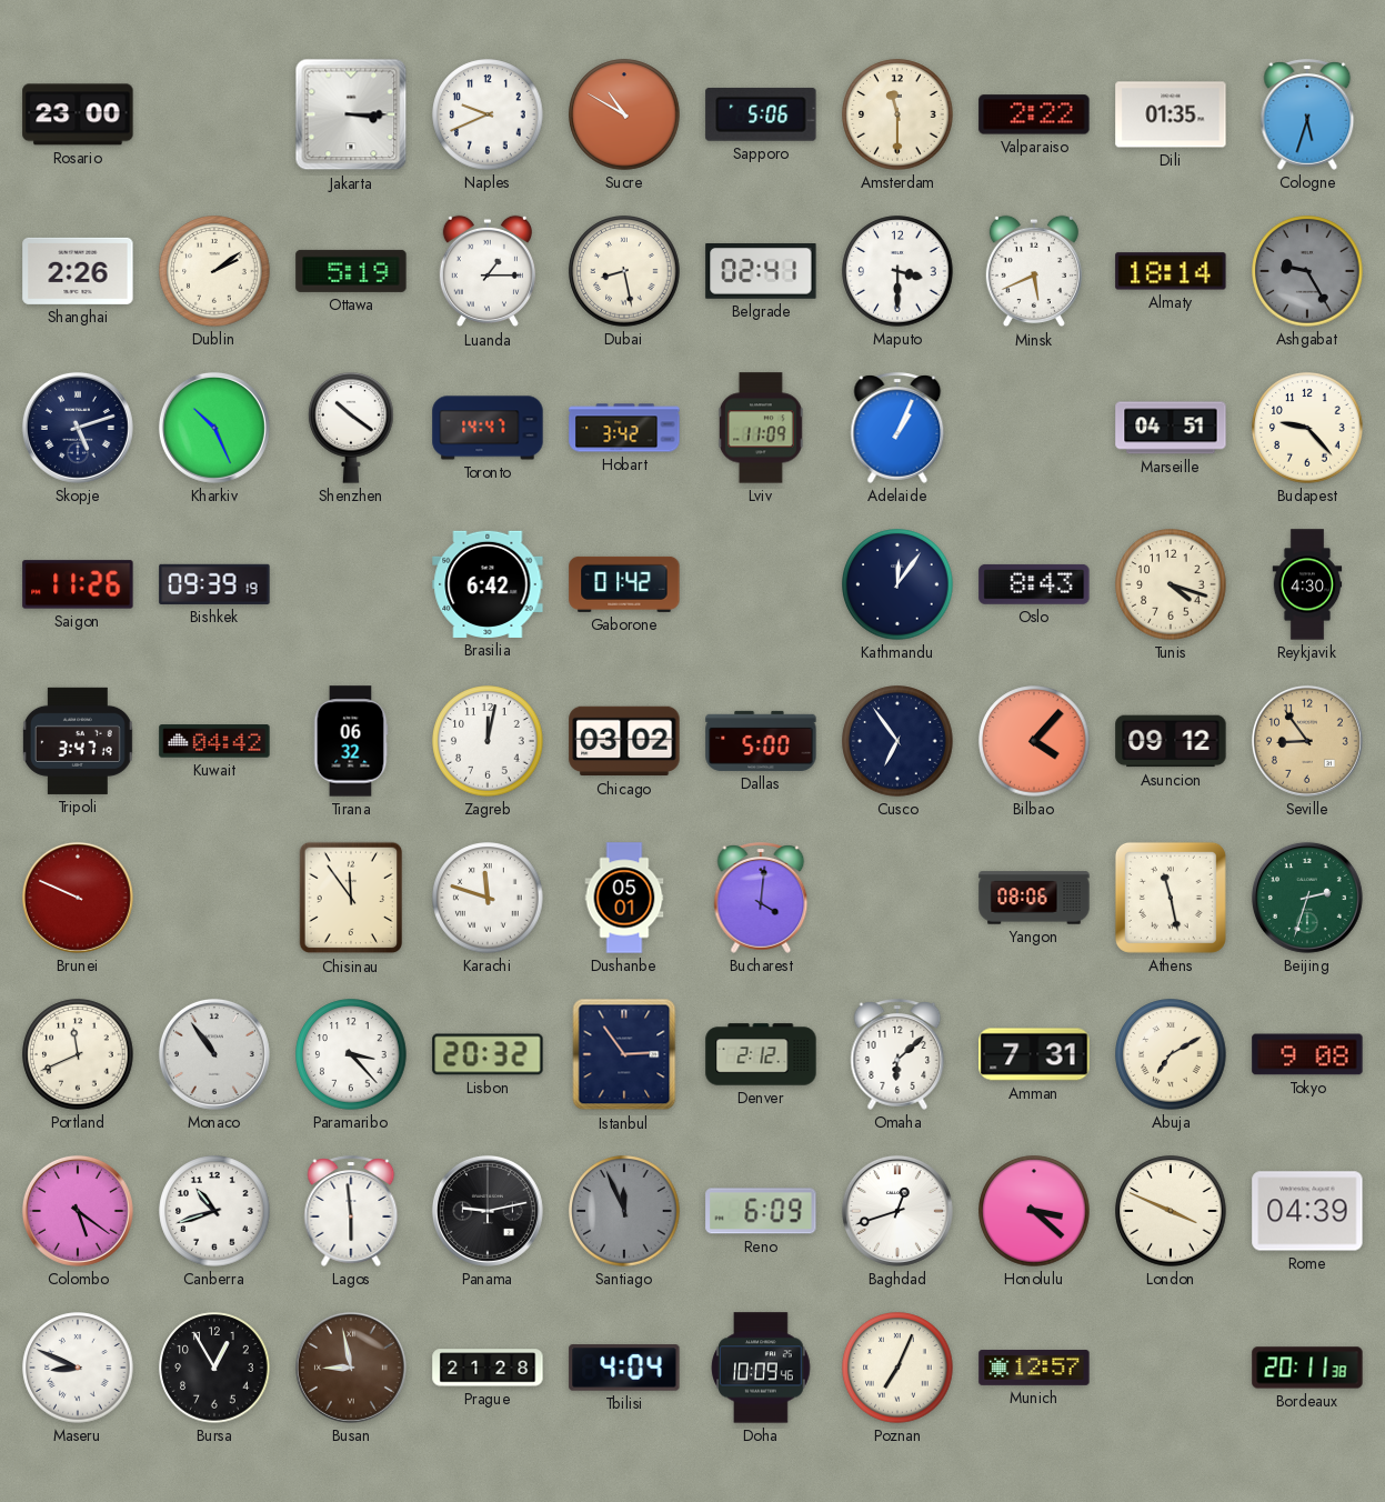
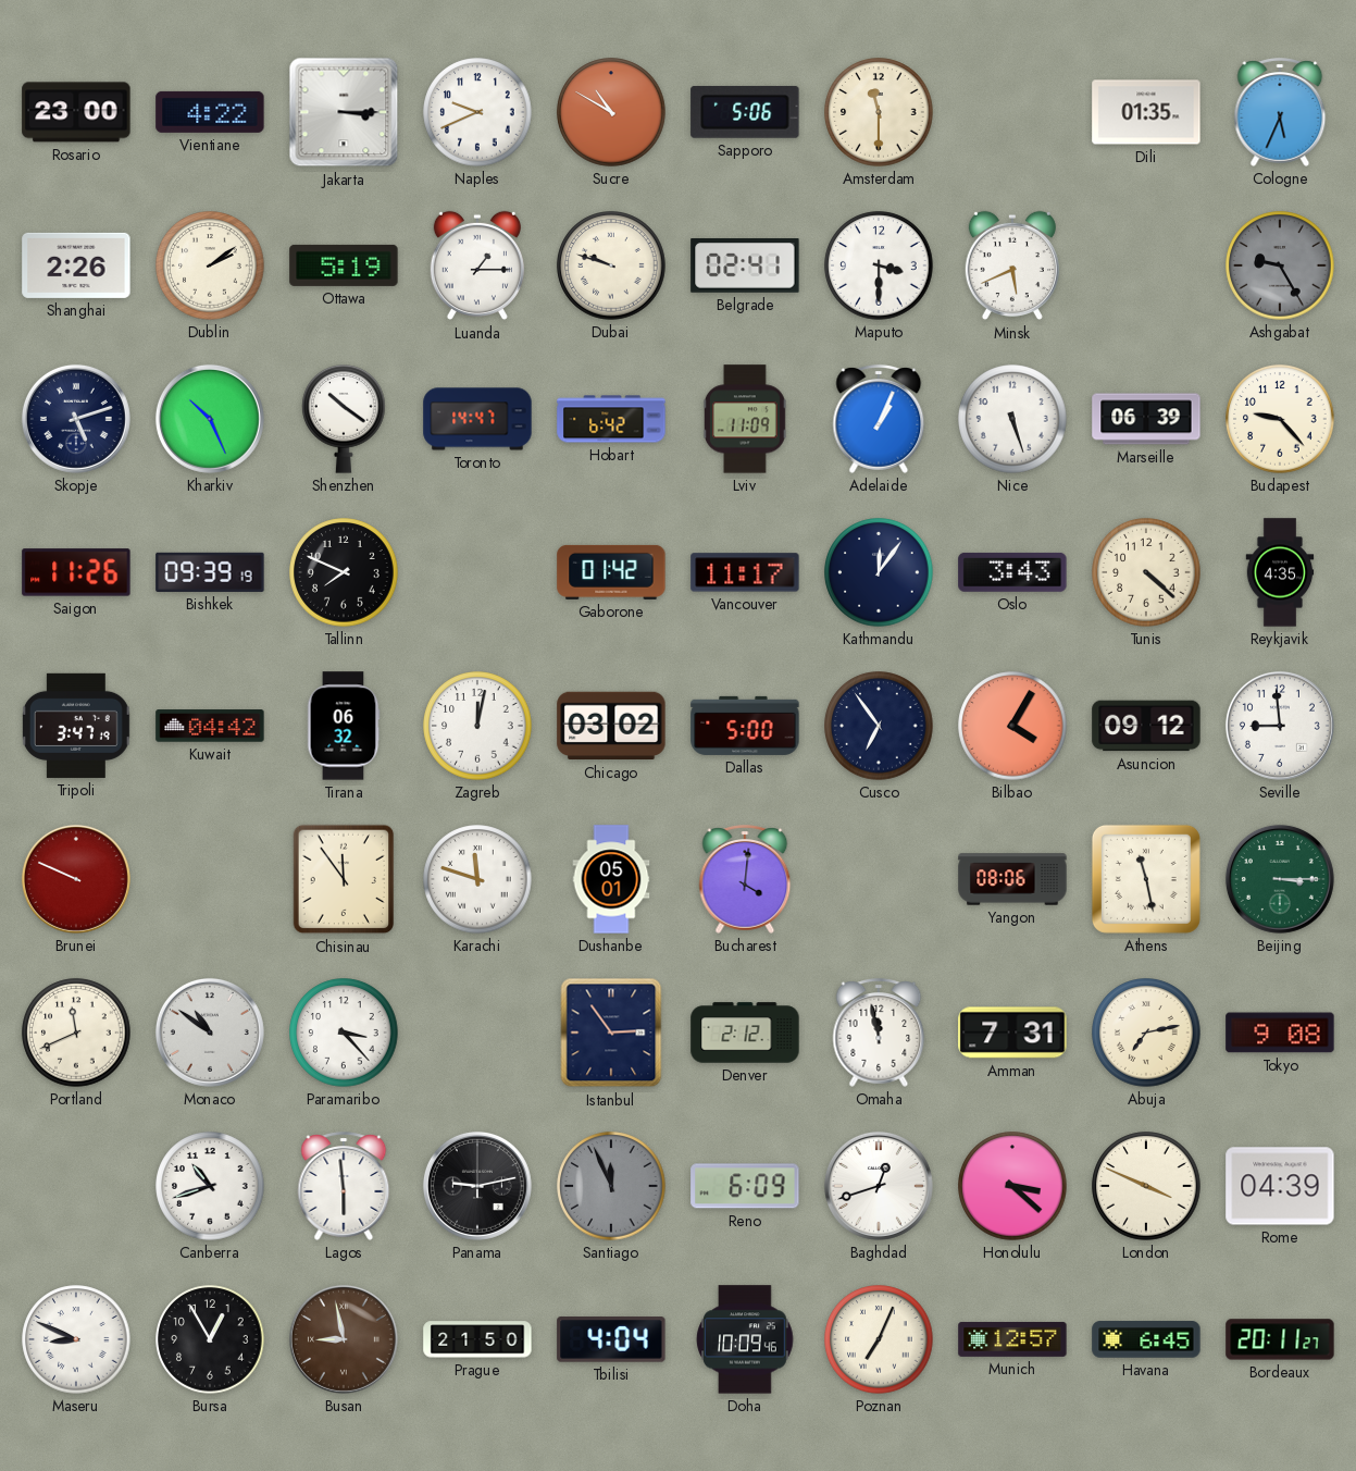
Vientiane: none -> 4:22 (210, 112)
Valparaiso: 2:22 -> none (1034, 114)
Cologne: 5:33 -> 5:34 (1280, 112)
Dubai: 8:28 -> 9:48 (611, 265)
Almaty: 18:14 -> none (1171, 271)
Hobart: 3:42 -> 6:42 (611, 419)
Nice: none -> 5:27 (1012, 419)
Marseille: 04:51 -> 06:39 (1146, 419)
Tallinn: none -> 7:49 (344, 572)
Brasilia: 6:42 -> none (488, 584)
Vancouver: none -> 11:17 (745, 572)
Oslo: 8:43 -> 3:43 (1012, 572)
Tunis: 4:18 -> 4:22 (1146, 572)
Reykjavik: 4:30 -> 4:35 (1280, 572)
Bilbao: 4:07 -> 4:05 (1012, 726)
Seville: 8:54 -> 8:59 (1280, 726)
Seville dial: champagne -> white (1280, 726)
Beijing: 2:33 -> 3:15 (1280, 879)
Monaco: 10:54 -> 10:51 (210, 1033)
Lisbon: 20:32 -> none (488, 1054)
Omaha: 6:08 -> 11:58 (879, 1033)
Abuja: 7:10 -> 7:13 (1146, 1033)
Colombo: 5:21 -> none (78, 1211)
Prague: 21:28 -> 21:50 (477, 1339)
Havana: none -> 6:45 (1146, 1339)
Bordeaux: 20:11:38 -> 20:11:27 (1280, 1339)
